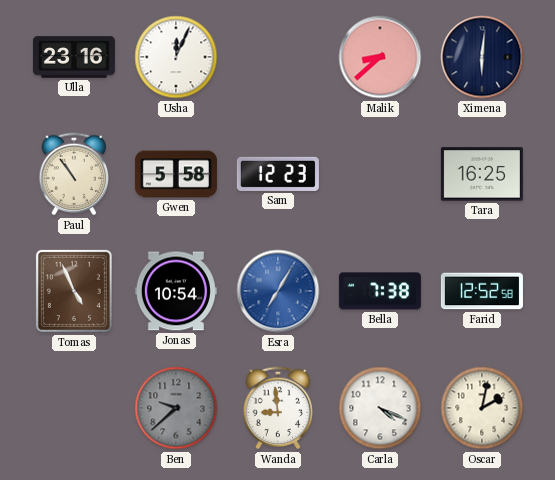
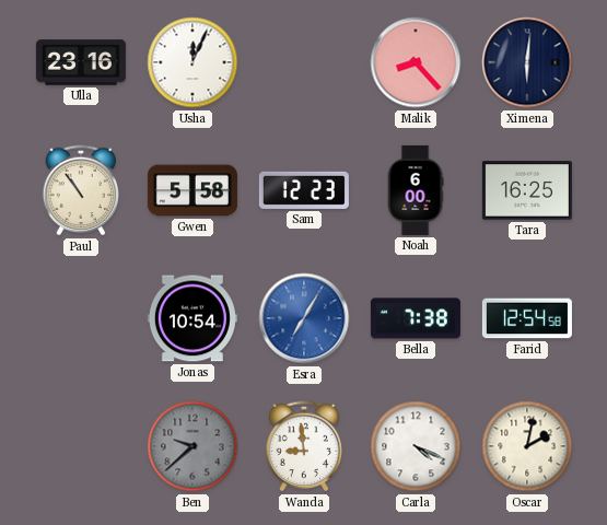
Malik: 8:38 -> 8:23 (416, 62)
Noah: none -> 6:00 (416, 190)
Tomas: 4:56 -> none (74, 291)
Farid: 12:52 -> 12:54 (527, 318)
